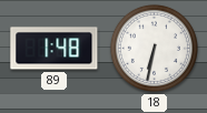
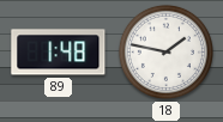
18: 6:32 -> 1:47 (165, 51)
